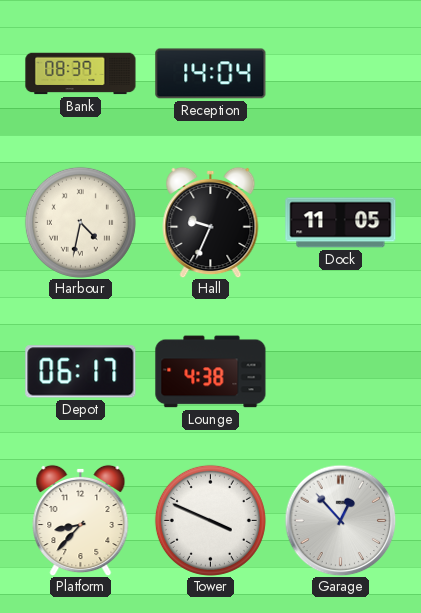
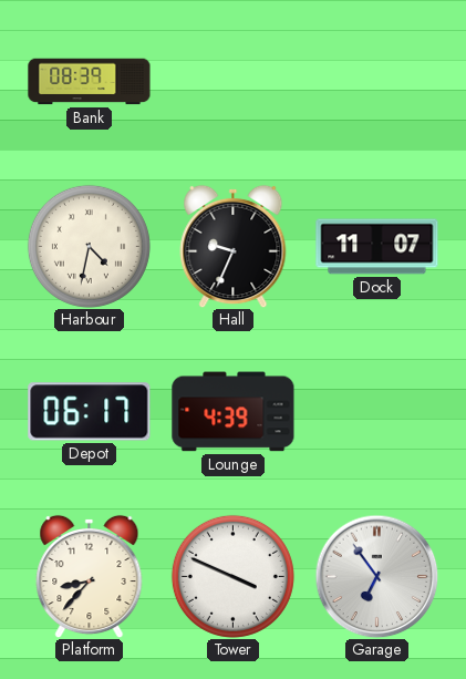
Reception: 14:04 -> none (211, 74)
Dock: 11:05 -> 11:07 (377, 247)
Lounge: 4:38 -> 4:39 (234, 412)
Garage: 12:53 -> 6:54 (376, 576)
